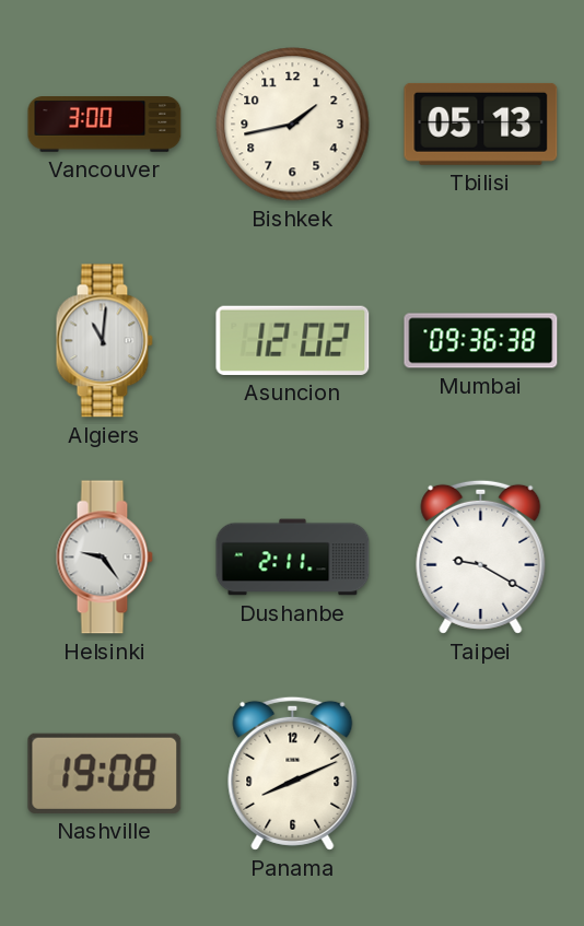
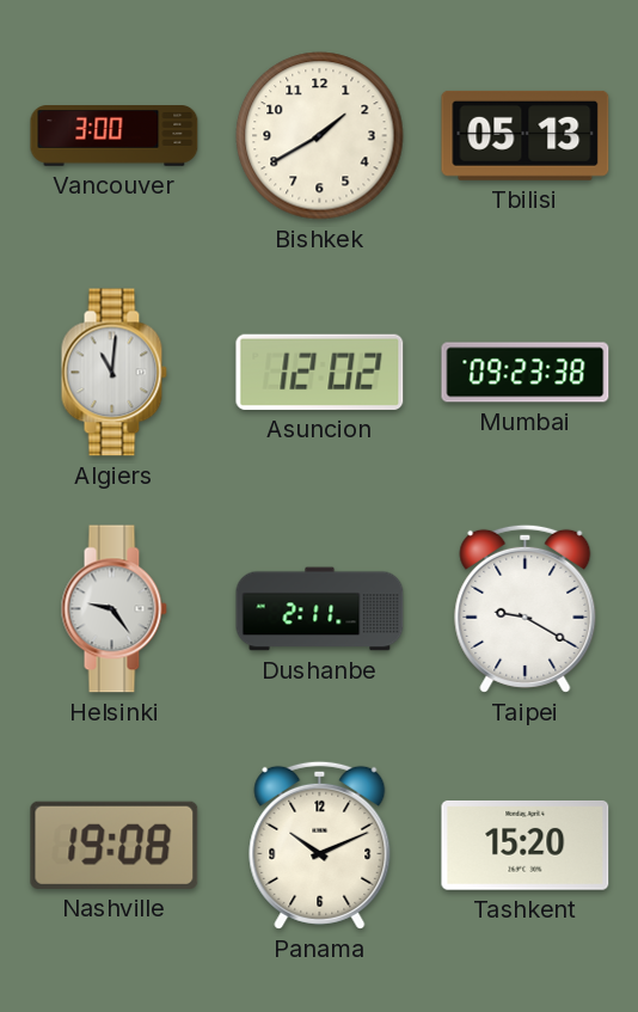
Bishkek: 1:43 -> 1:40 (320, 136)
Mumbai: 09:36 -> 09:23 (526, 373)
Panama: 8:11 -> 10:11 (320, 845)
Tashkent: none -> 15:20 (526, 845)
